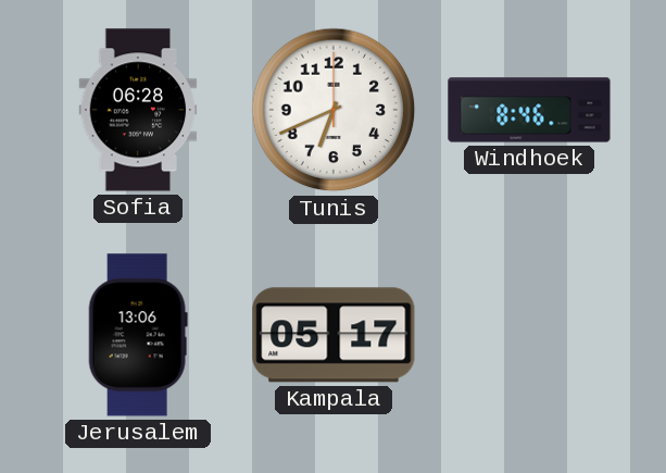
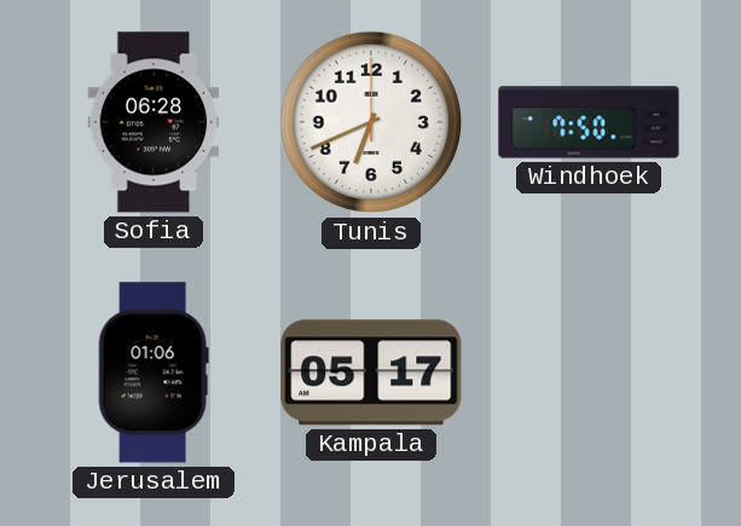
Windhoek: 8:46 -> 7:50 (589, 122)
Jerusalem: 13:06 -> 01:06 (154, 372)
